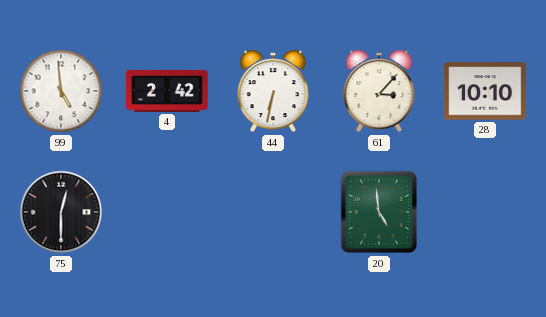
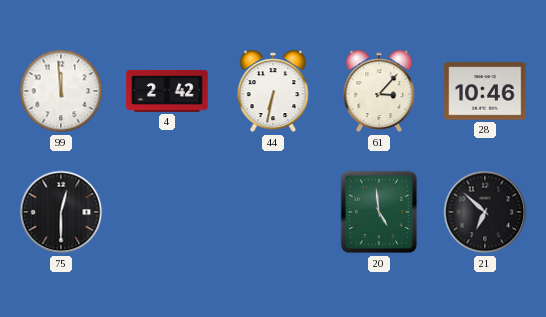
99: 4:59 -> 11:59 (61, 91)
28: 10:10 -> 10:46 (485, 91)
21: none -> 6:52 (485, 212)
